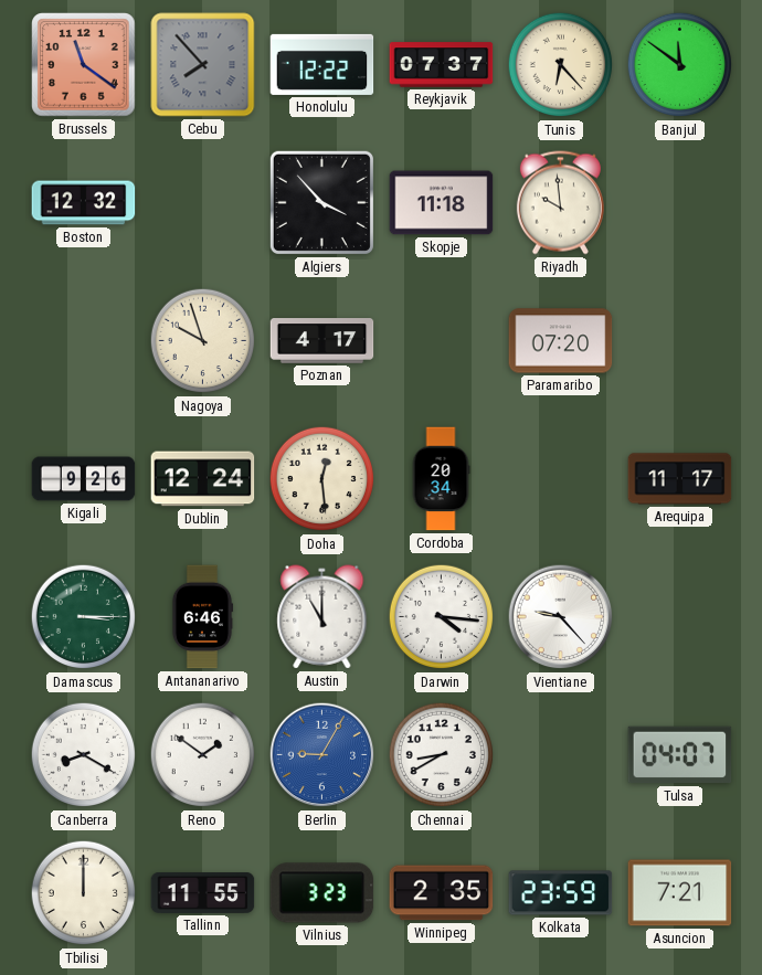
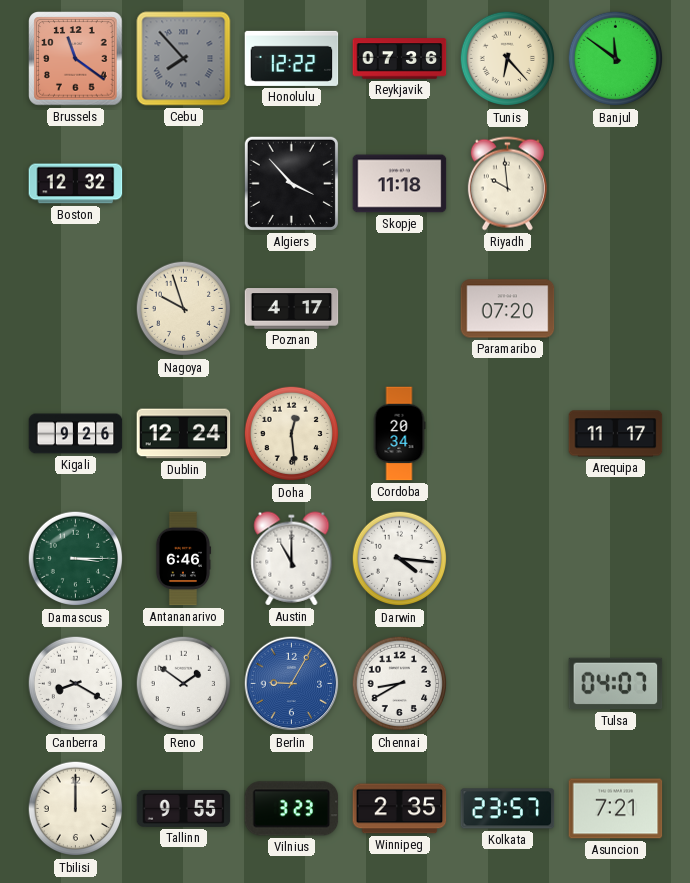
Reykjavik: 07:37 -> 07:36 (400, 59)
Vientiane: 9:23 -> none (561, 617)
Tallinn: 11:55 -> 9:55 (184, 808)
Kolkata: 23:59 -> 23:57 (508, 809)
